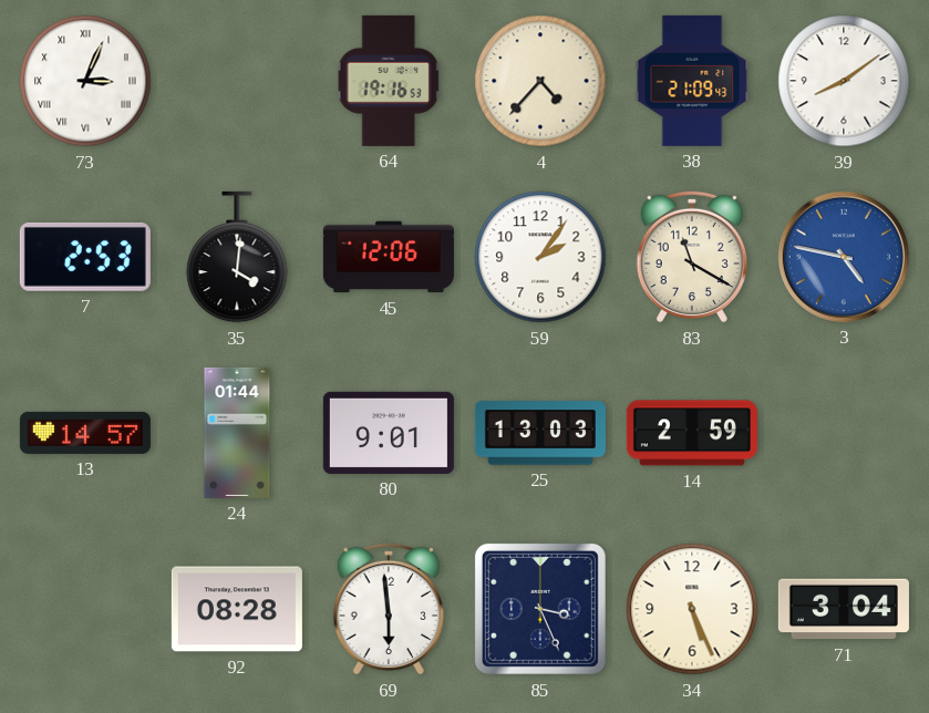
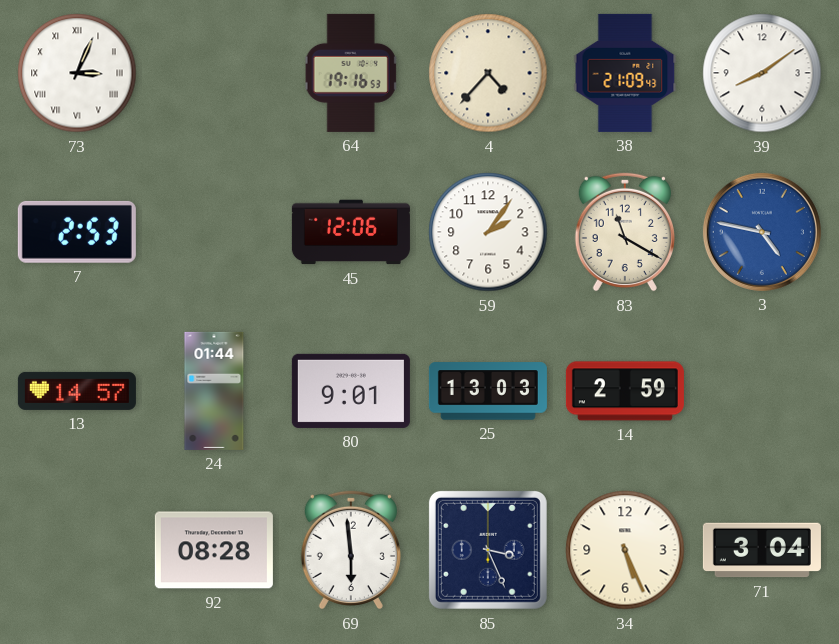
35: 4:01 -> none (237, 257)
